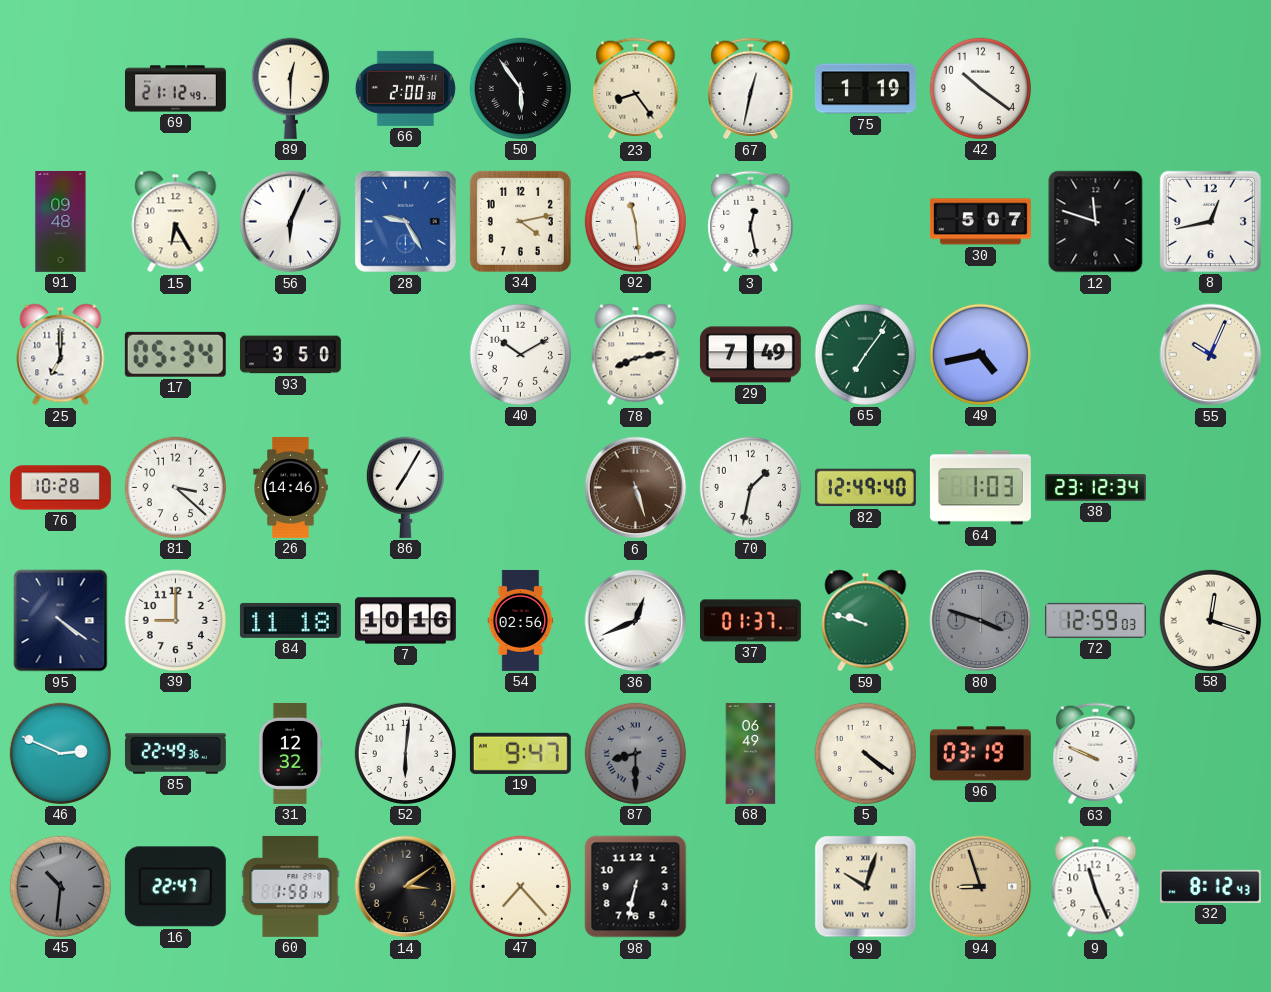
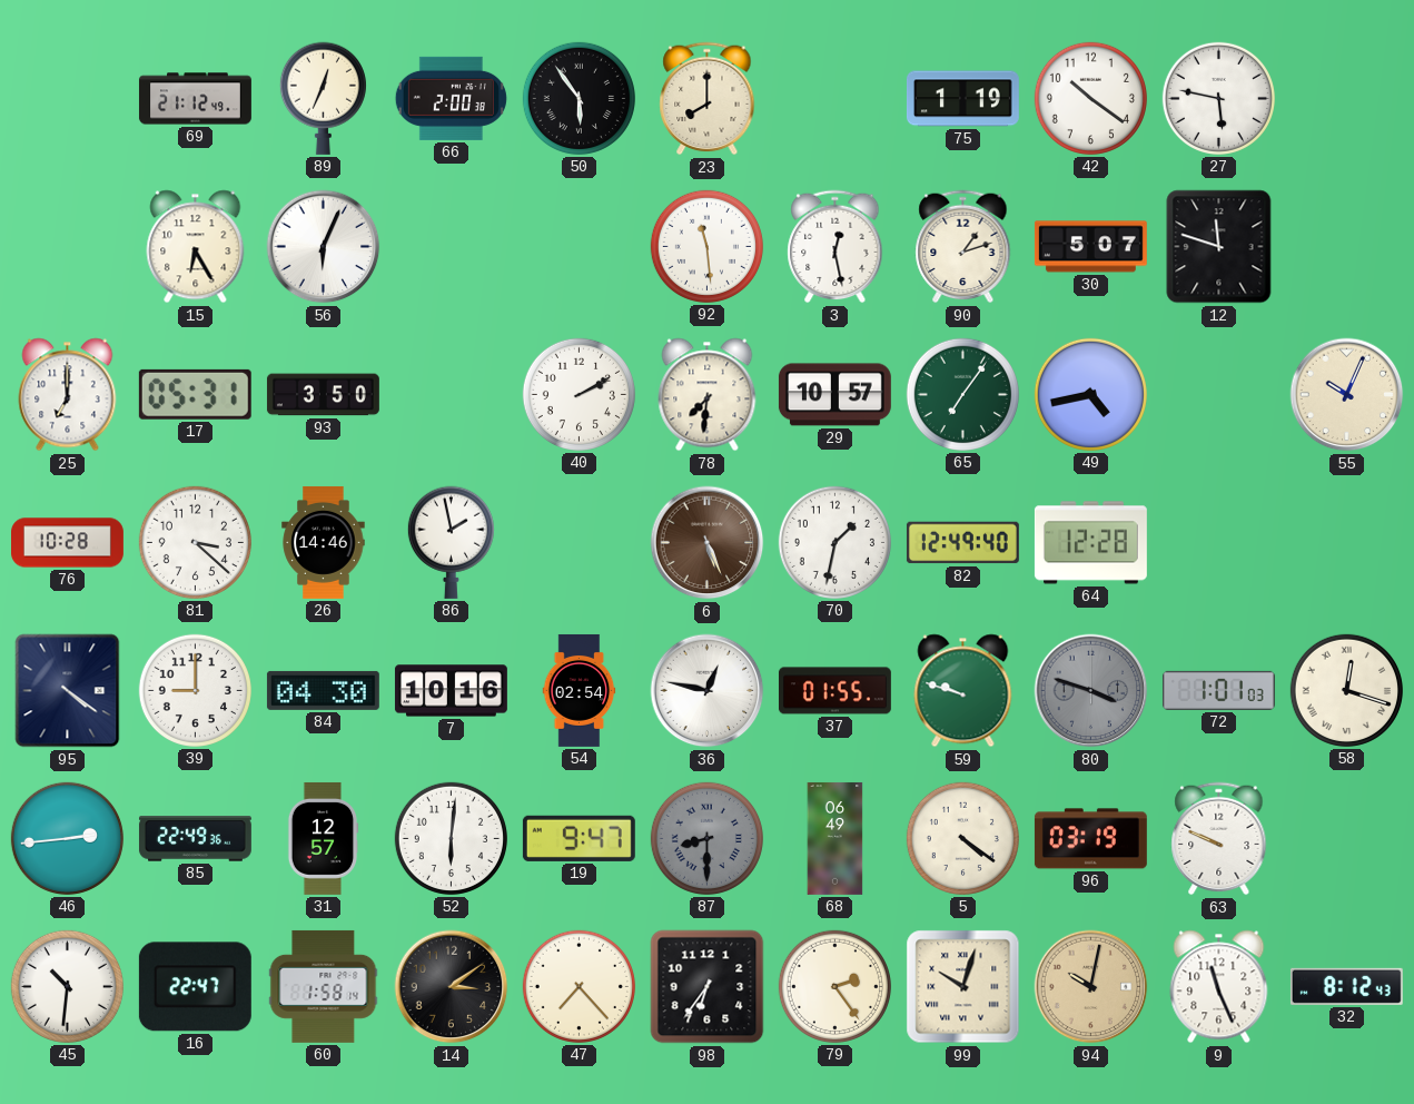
89: 12:30 -> 12:34 (323, 98)
23: 8:24 -> 8:00 (708, 99)
67: 12:32 -> none (751, 89)
27: none -> 5:47 (1218, 98)
91: 09:48 -> none (61, 221)
28: 9:25 -> none (406, 222)
34: 4:13 -> none (520, 221)
90: none -> 1:12 (963, 247)
8: 12:43 -> none (1210, 221)
17: 05:34 -> 05:31 (195, 394)
40: 10:10 -> 2:10 (579, 394)
78: 8:13 -> 7:31 (708, 395)
29: 7:49 -> 10:57 (834, 395)
86: 7:05 -> 1:58 (451, 542)
6: 5:27 -> 5:26 (708, 543)
64: 1:03 -> 12:28 (1090, 543)
38: 23:12 -> none (1095, 488)
84: 11:18 -> 04:30 (323, 690)
54: 02:56 -> 02:54 (580, 690)
36: 12:41 -> 12:47 (708, 691)
37: 01:37 -> 01:55 (834, 691)
72: 12:59 -> 1:01 (1218, 690)
46: 2:49 -> 2:44 (67, 838)
31: 12:32 -> 12:57 (323, 838)
45 dial: grey -> white (67, 986)
98: 6:32 -> 6:36 (708, 987)
79: none -> 2:24 (834, 986)
94: 8:57 -> 10:02 (1091, 987)
